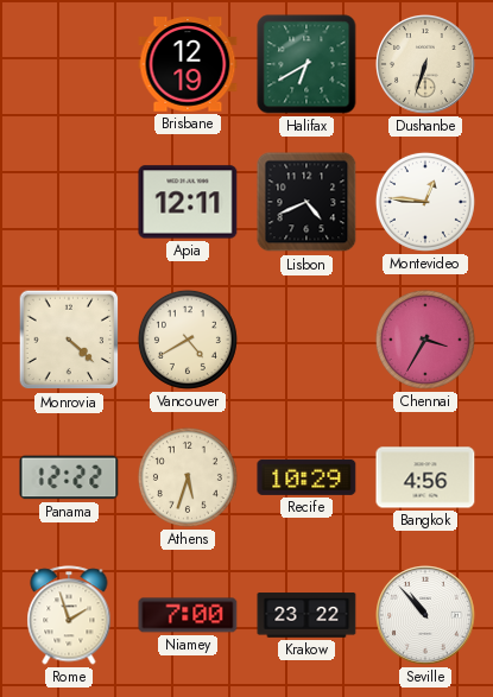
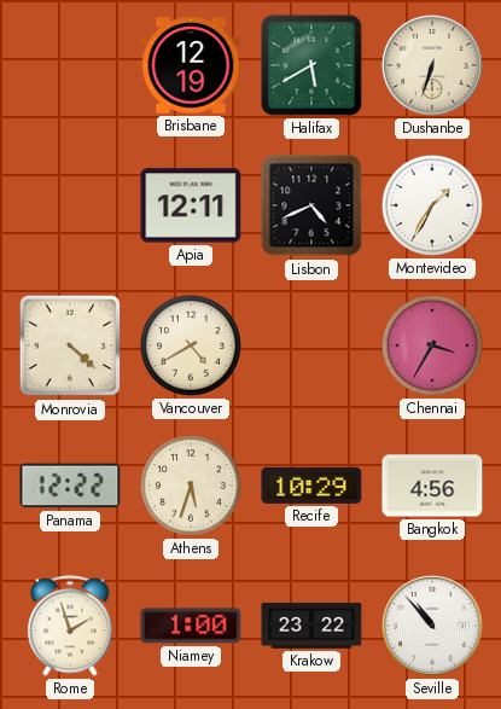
Halifax: 6:40 -> 5:40 (311, 65)
Montevideo: 12:46 -> 1:35 (432, 205)
Niamey: 7:00 -> 1:00 (191, 626)
